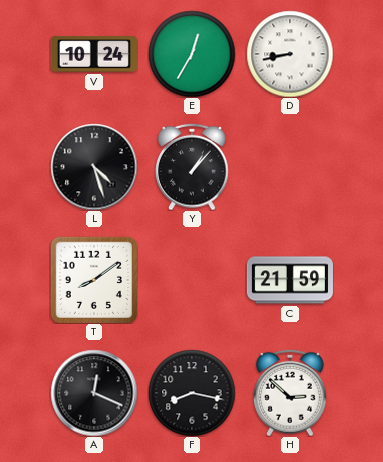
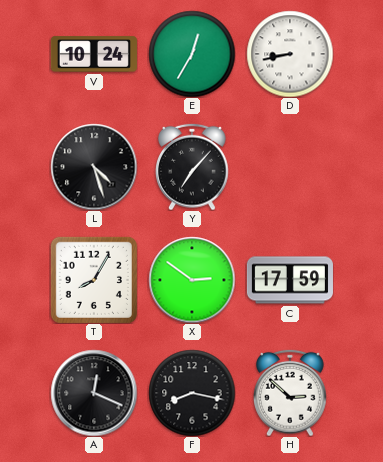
Y: 1:07 -> 7:07 (192, 167)
T: 8:09 -> 8:05 (94, 280)
X: none -> 2:51 (192, 280)
C: 21:59 -> 17:59 (290, 280)
